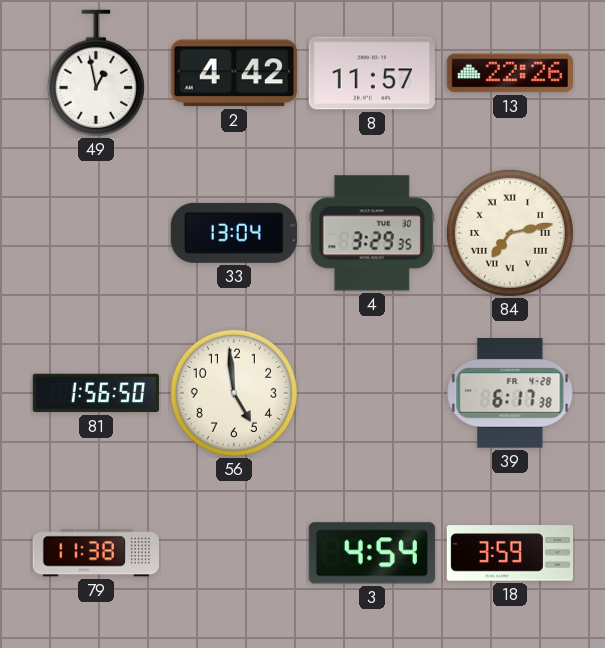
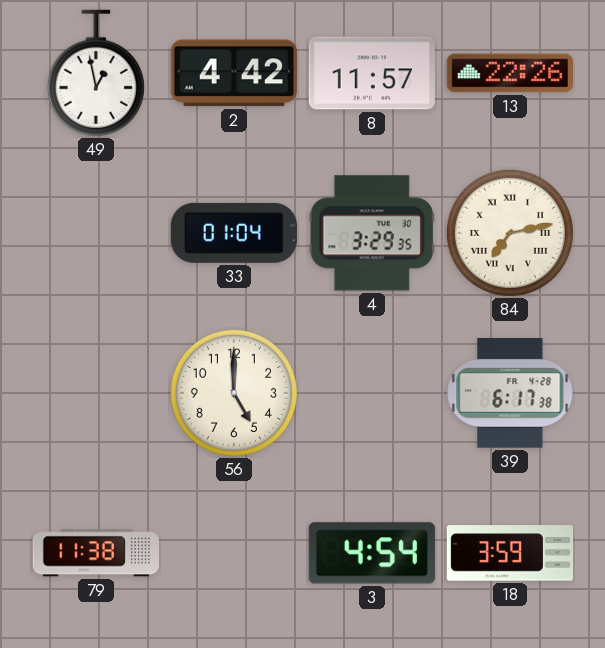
33: 13:04 -> 01:04 (234, 233)
81: 1:56 -> none (96, 393)
56: 4:59 -> 5:00 (234, 393)
